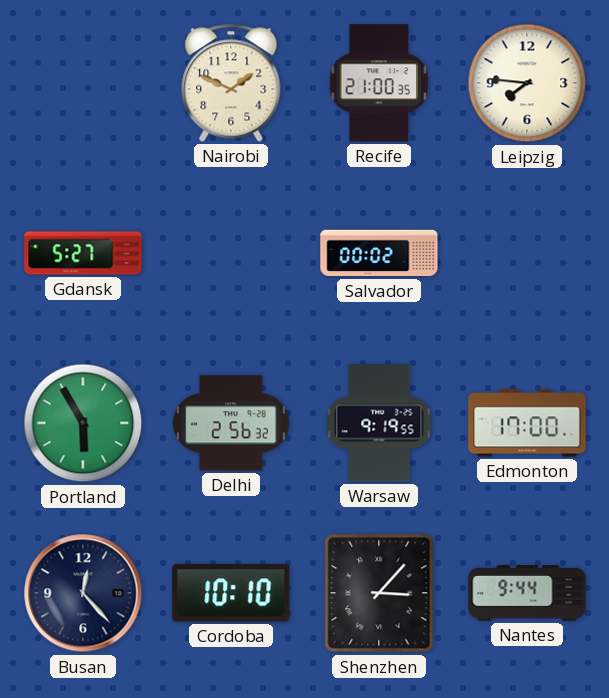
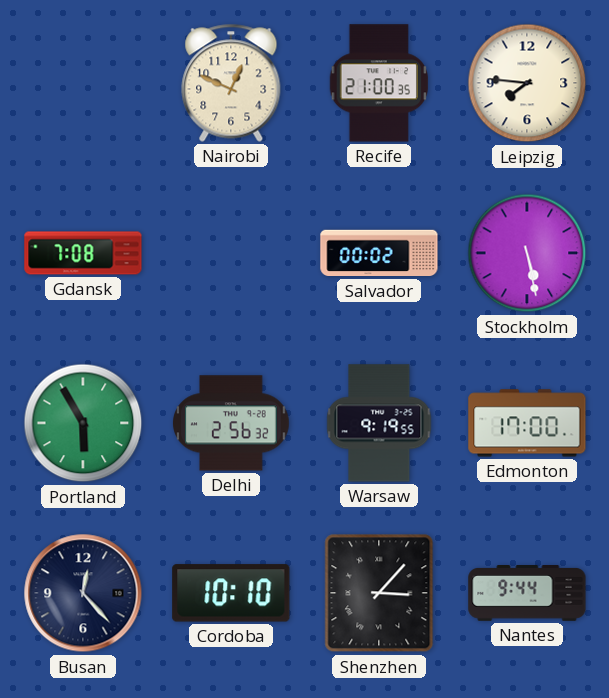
Nairobi: 1:49 -> 12:49 (231, 83)
Gdansk: 5:27 -> 7:08 (83, 253)
Stockholm: none -> 5:28 (527, 253)
